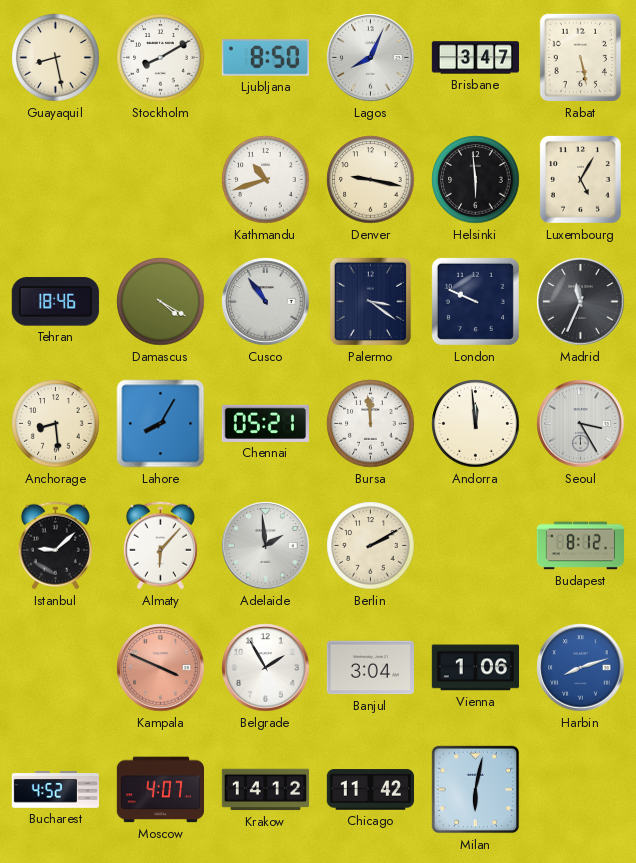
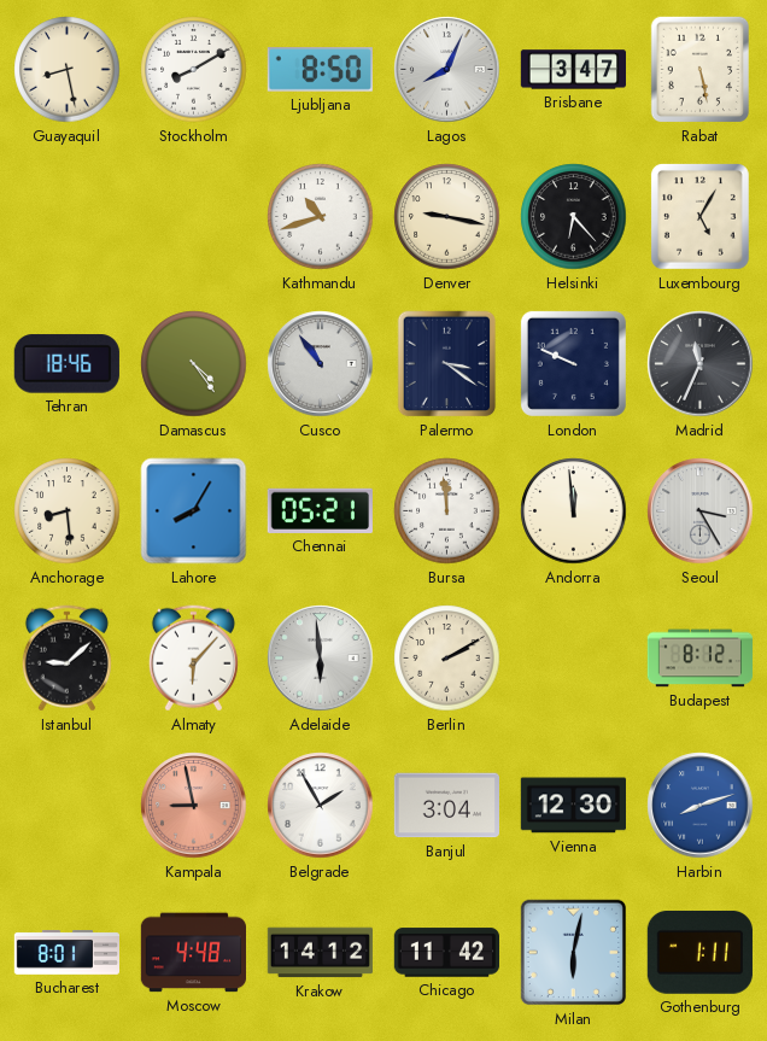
Helsinki: 5:59 -> 6:23 (574, 217)
Damascus: 4:20 -> 4:24 (194, 364)
Adelaide: 1:59 -> 5:59 (321, 659)
Kampala: 3:49 -> 8:58 (194, 806)
Vienna: 1:06 -> 12:30 (573, 806)
Bucharest: 4:52 -> 8:01 (68, 953)
Moscow: 4:07 -> 4:48 (193, 953)
Gothenburg: none -> 1:11 (699, 952)
